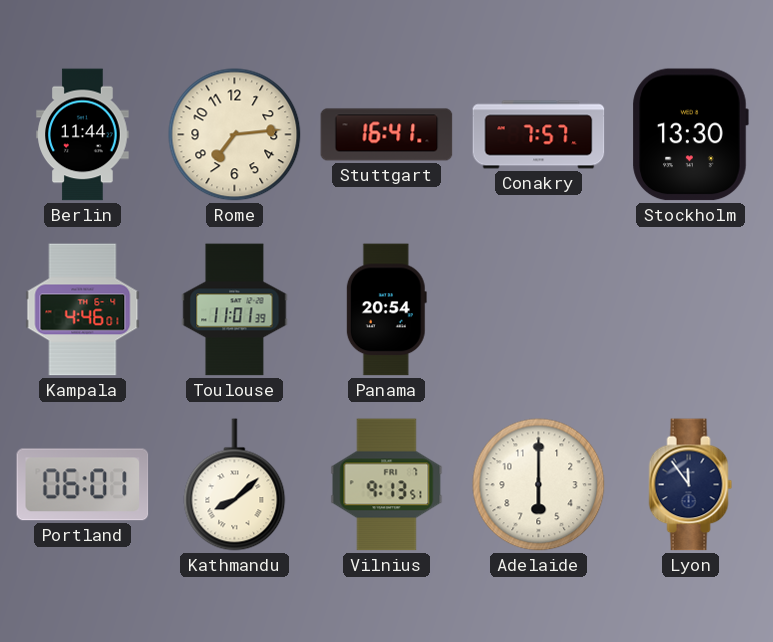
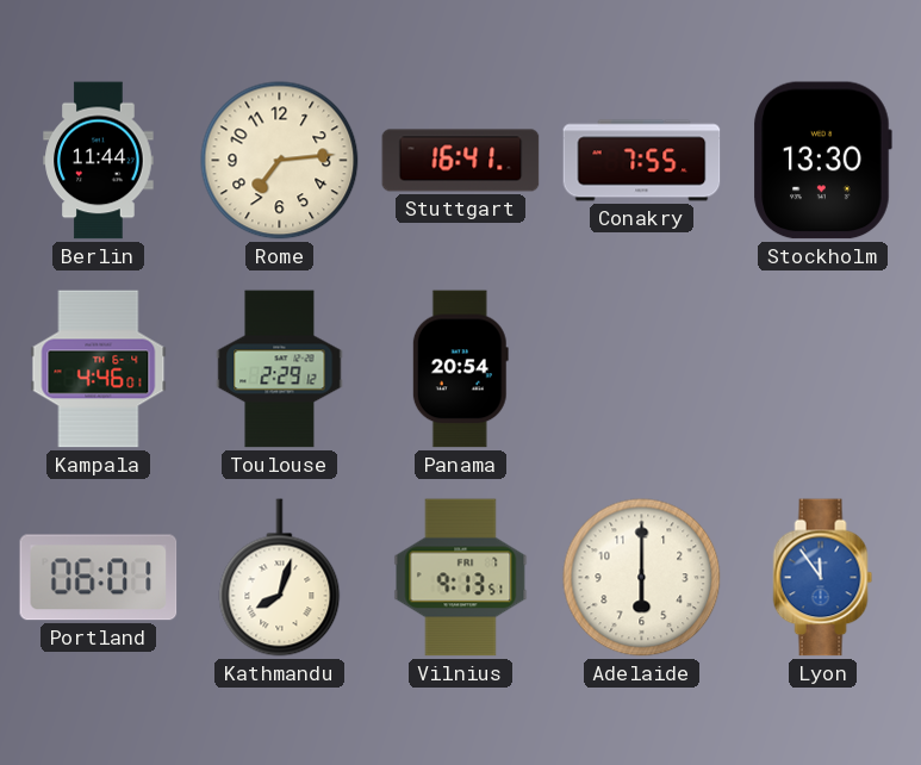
Conakry: 7:57 -> 7:55 (642, 161)
Toulouse: 11:01 -> 2:29 (280, 369)
Kathmandu: 8:08 -> 8:03 (280, 578)
Lyon dial: navy -> blue (823, 578)
